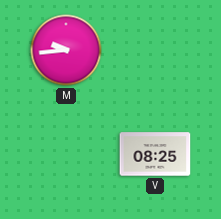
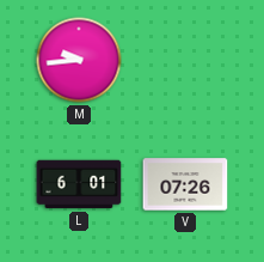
L: none -> 6:01 (79, 184)
V: 08:25 -> 07:26 (185, 184)
